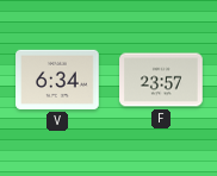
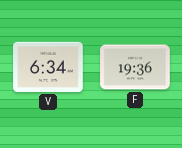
F: 23:57 -> 19:36 (135, 67)
